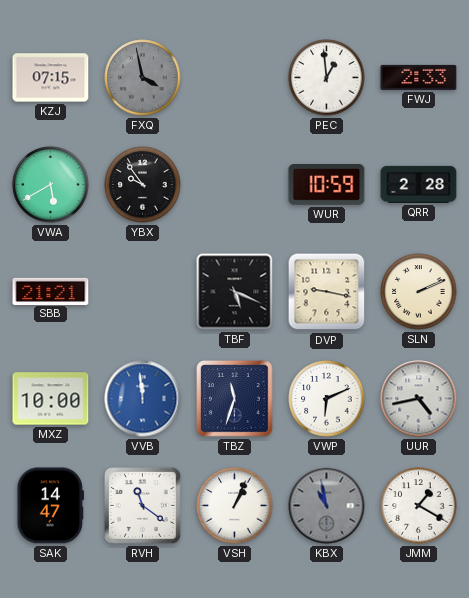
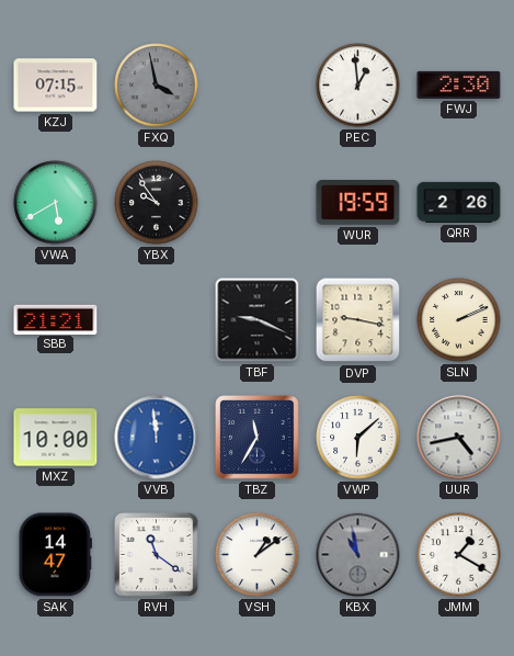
FWJ: 2:33 -> 2:30 (459, 84)
WUR: 10:59 -> 19:59 (358, 203)
QRR: 2:28 -> 2:26 (459, 202)
TBF: 5:19 -> 9:19 (258, 320)
TBZ: 11:33 -> 11:35 (258, 438)
VWP: 6:11 -> 6:08 (358, 438)
VSH: 1:04 -> 1:09 (258, 555)
